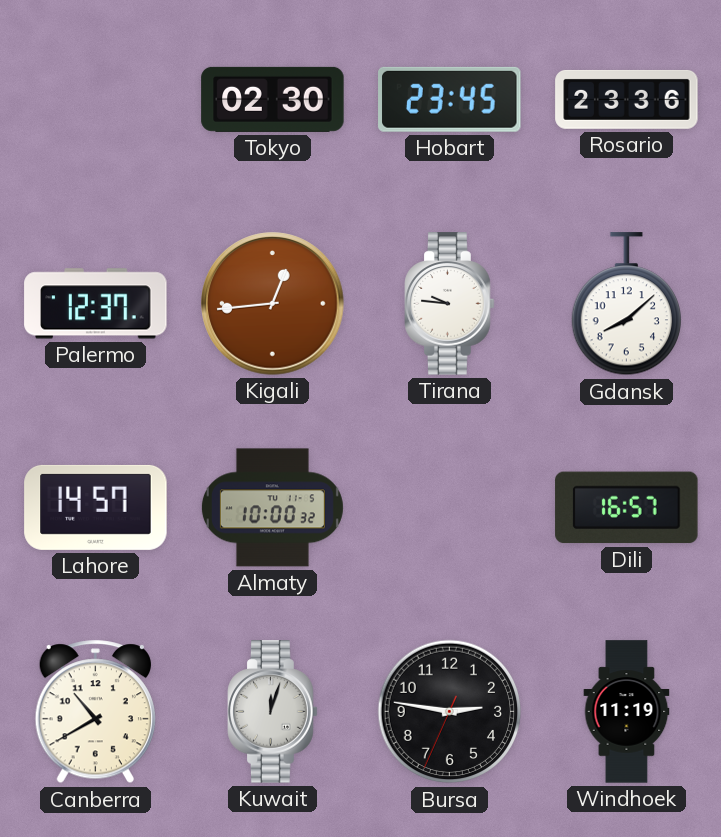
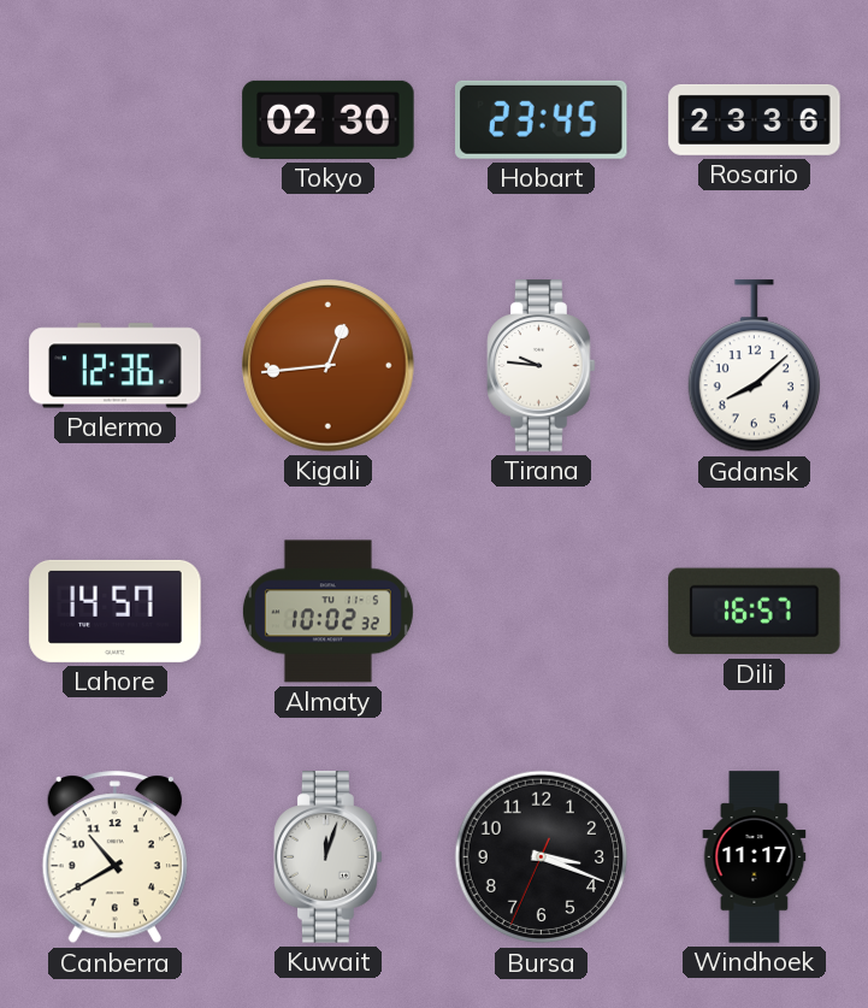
Palermo: 12:37 -> 12:36 (116, 366)
Almaty: 10:00 -> 10:02 (327, 612)
Bursa: 2:46 -> 3:18 (542, 857)
Windhoek: 11:19 -> 11:17 (755, 857)
